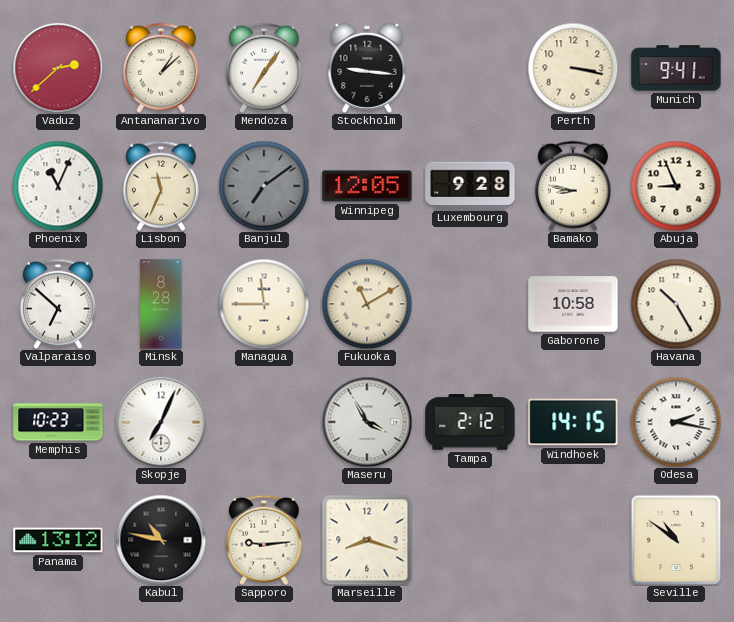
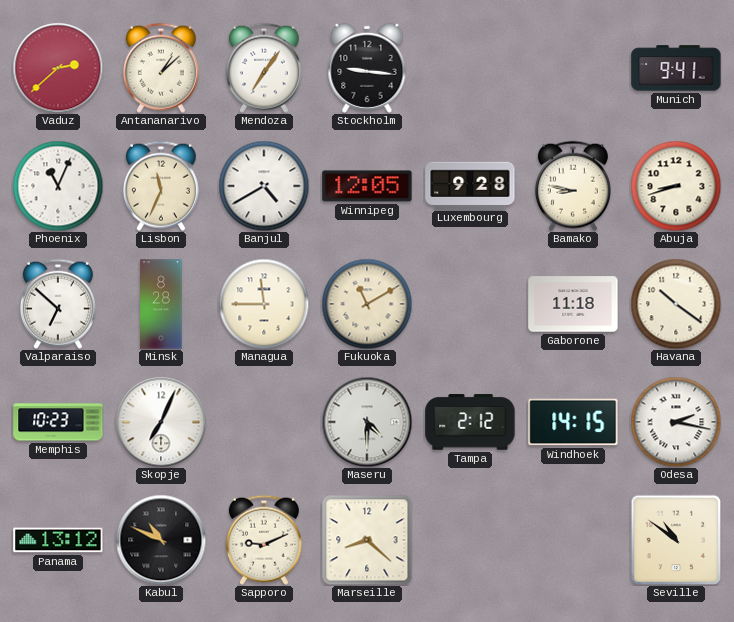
Perth: 3:17 -> none (573, 68)
Banjul: 7:09 -> 4:40 (264, 186)
Banjul dial: grey -> white (264, 186)
Abuja: 8:56 -> 8:42 (676, 186)
Gaborone: 10:58 -> 11:18 (573, 304)
Havana: 10:25 -> 10:21 (676, 304)
Maseru: 3:55 -> 4:30 (367, 422)
Kabul: 10:47 -> 10:49 (161, 540)
Sapporo: 9:14 -> 9:11 (264, 540)
Marseille: 8:18 -> 8:22 (367, 540)
